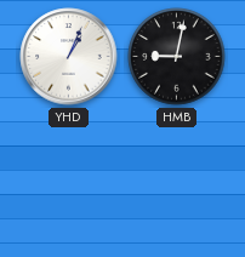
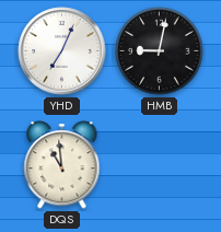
YHD: 1:04 -> 7:04 (62, 51)
DQS: none -> 10:59 (62, 165)
